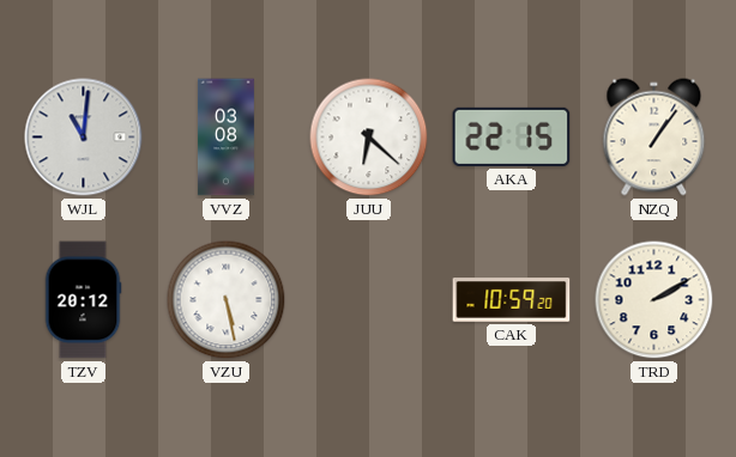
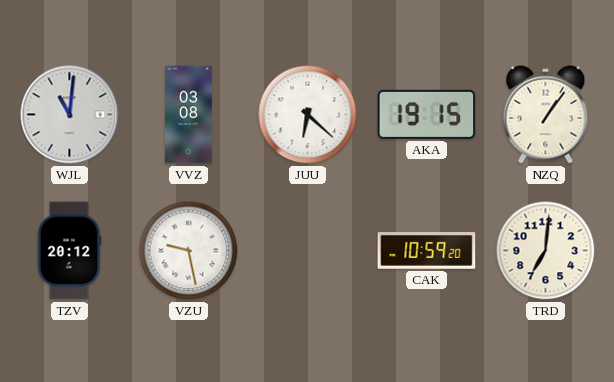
AKA: 22:15 -> 19:15 (427, 114)
VZU: 5:28 -> 9:28 (189, 251)
TRD: 2:10 -> 7:01 (546, 251)
